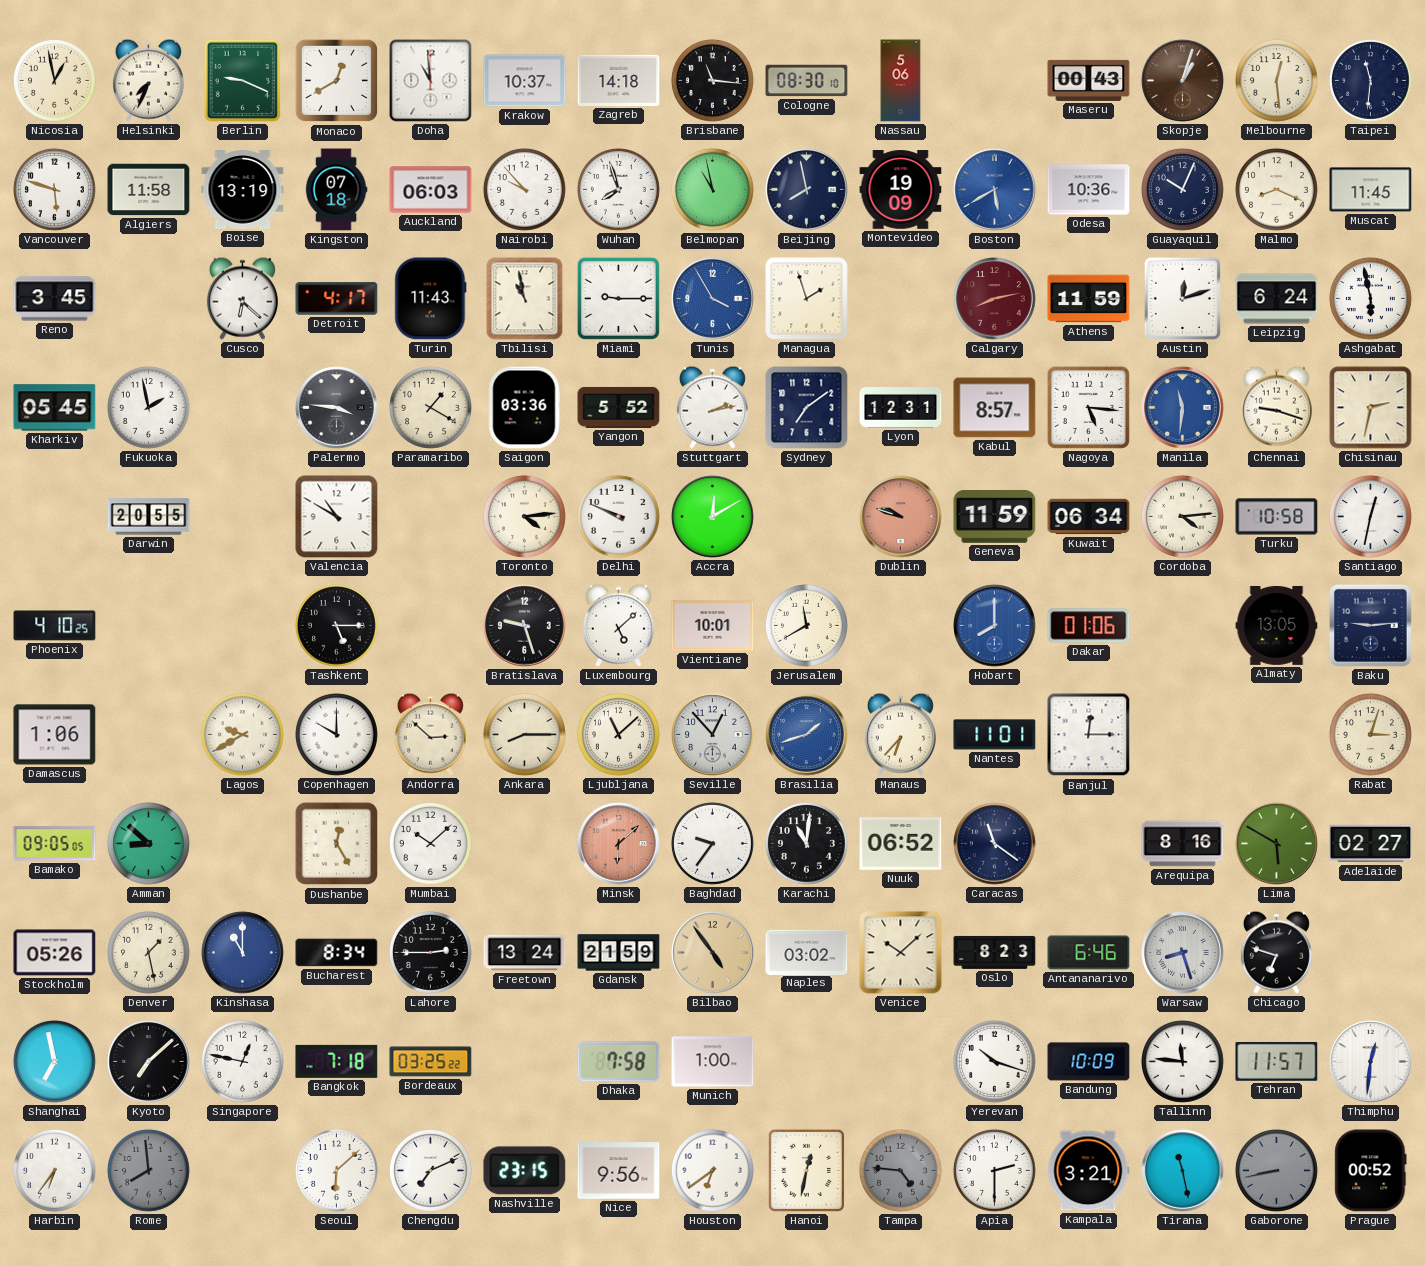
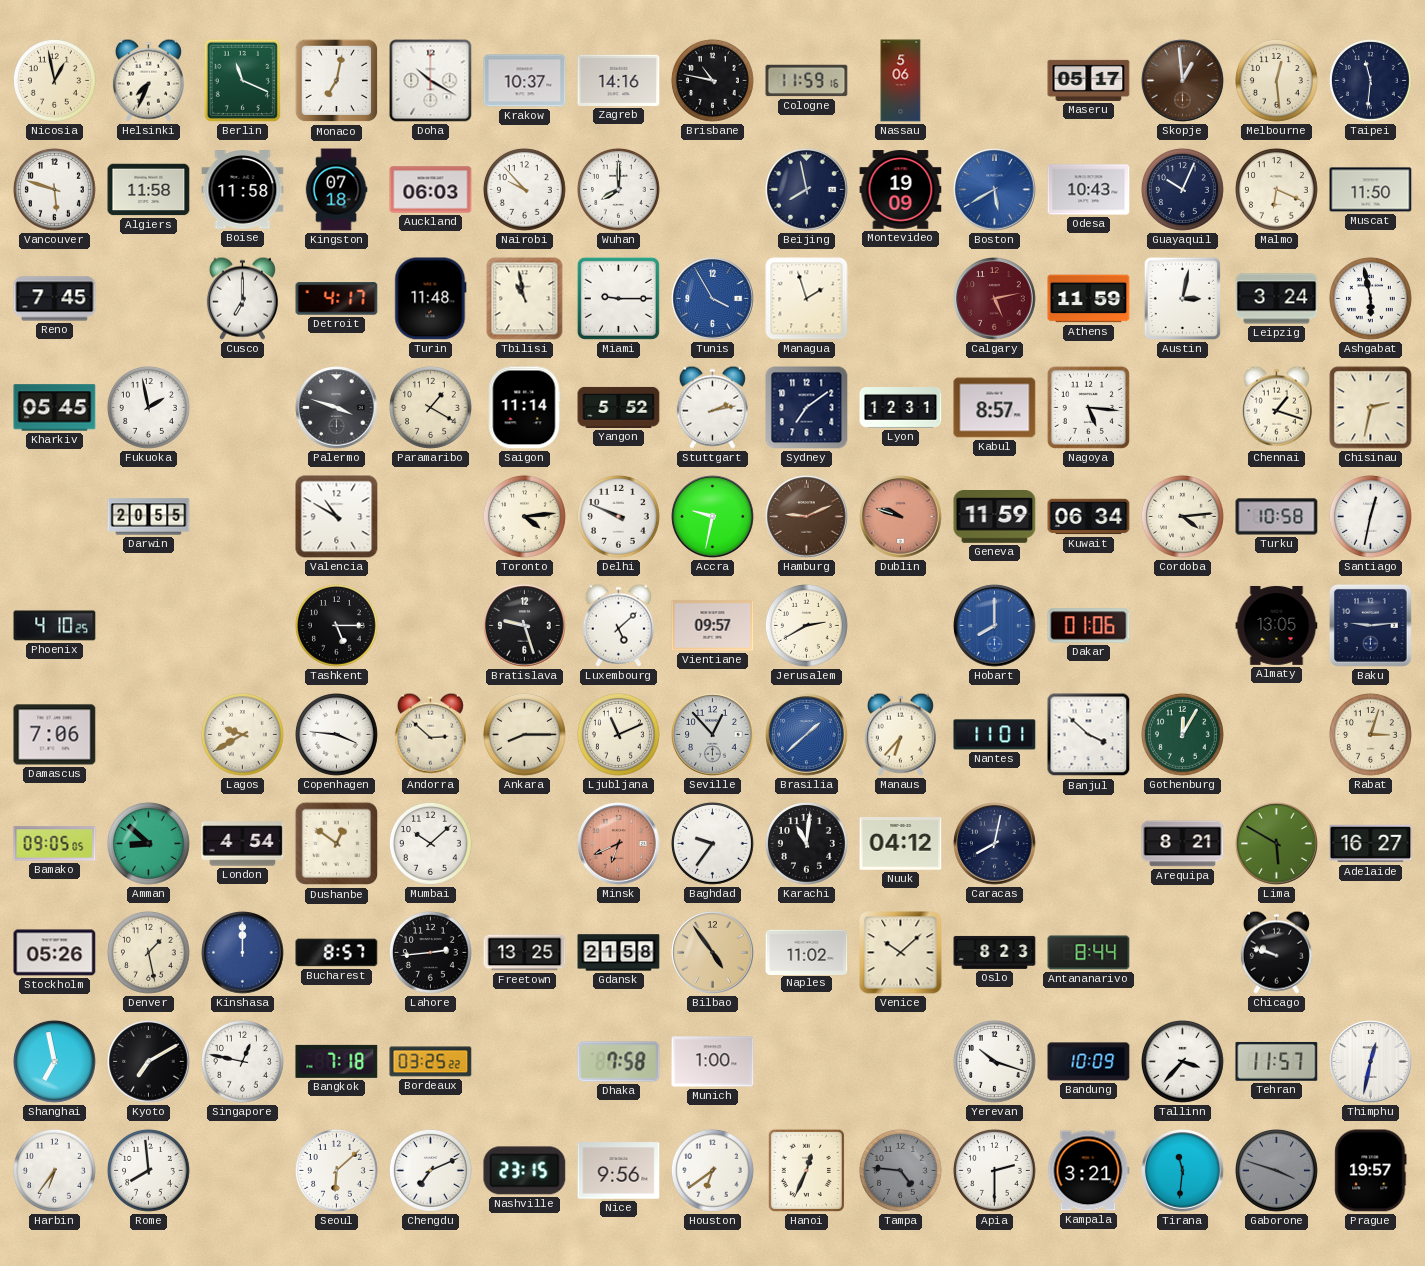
Berlin: 9:19 -> 11:19 (242, 80)
Monaco: 12:40 -> 7:02 (337, 81)
Doha: 10:59 -> 10:20 (431, 81)
Zagreb: 14:18 -> 14:16 (619, 80)
Brisbane: 11:16 -> 10:47 (712, 80)
Cologne: 08:30 -> 11:59 (807, 81)
Maseru: 00:43 -> 05:17 (1089, 80)
Skopje: 1:03 -> 12:59 (1183, 81)
Boise: 13:19 -> 11:58 (243, 190)
Wuhan: 7:57 -> 8:00 (618, 189)
Belmopan: 10:58 -> none (712, 189)
Odesa: 10:36 -> 10:43 (1089, 190)
Malmo: 8:19 -> 6:19 (1276, 189)
Muscat: 11:45 -> 11:50 (1371, 190)
Reno: 3:45 -> 7:45 (55, 299)
Cusco: 6:22 -> 7:00 (242, 298)
Turin: 11:43 -> 11:48 (431, 299)
Calgary: 8:13 -> 5:13 (995, 299)
Austin: 12:12 -> 3:02 (1182, 298)
Leipzig: 6:24 -> 3:24 (1277, 299)
Palermo: 3:46 -> 3:48 (337, 408)
Saigon: 03:36 -> 11:14 (524, 408)
Manila: 11:31 -> none (1183, 408)
Chennai: 9:18 -> 1:18 (1276, 407)
Accra: 12:10 -> 9:32 (713, 517)
Hamburg: none -> 9:11 (807, 517)
Vientiane: 10:01 -> 09:57 (713, 626)
Jerusalem: 11:40 -> 2:40 (806, 625)
Damascus: 1:06 -> 7:06 (55, 735)
Copenhagen: 10:00 -> 3:46 (336, 734)
Ljubljana: 11:08 -> 11:11 (618, 734)
Brasilia: 1:42 -> 1:38 (807, 735)
Banjul: 12:15 -> 3:52 (1089, 735)
Gothenburg: none -> 12:05 (1182, 734)
London: none -> 4:54 (243, 844)
Dushanbe: 12:25 -> 12:51 (337, 844)
Minsk: 6:08 -> 6:41 (619, 844)
Nuuk: 06:52 -> 04:12 (901, 844)
Caracas: 11:21 -> 8:02 (995, 844)
Arequipa: 8:16 -> 8:21 (1183, 844)
Adelaide: 02:27 -> 16:27 (1371, 844)
Kinshasa: 11:00 -> 12:00 (243, 953)
Bucharest: 8:34 -> 8:57 (337, 953)
Lahore: 2:45 -> 2:44 (430, 952)
Freetown: 13:24 -> 13:25 (525, 953)
Gdansk: 21:59 -> 21:58 (619, 953)
Naples: 03:02 -> 11:02 (807, 952)
Antananarivo: 6:46 -> 8:44 (1089, 953)
Warsaw: 8:27 -> none (1183, 953)
Chicago: 6:48 -> 9:48 (1276, 952)
Kyoto: 7:08 -> 7:10 (149, 1062)
Tallinn: 11:46 -> 3:37 (1182, 1061)
Thimphu: 12:31 -> 12:32 (1371, 1062)
Rome dial: grey -> white (148, 1170)
Hanoi: 12:32 -> 12:34 (806, 1170)
Tirana: 11:28 -> 11:31 (1183, 1171)
Gaborone: 8:43 -> 3:48 (1276, 1170)
Prague: 00:52 -> 19:57 (1371, 1171)
